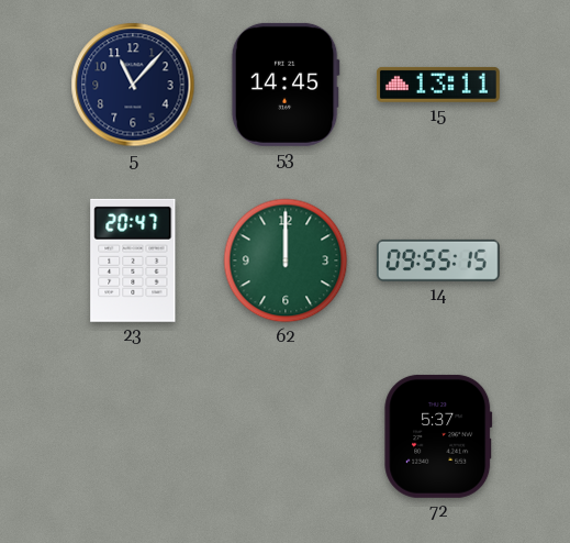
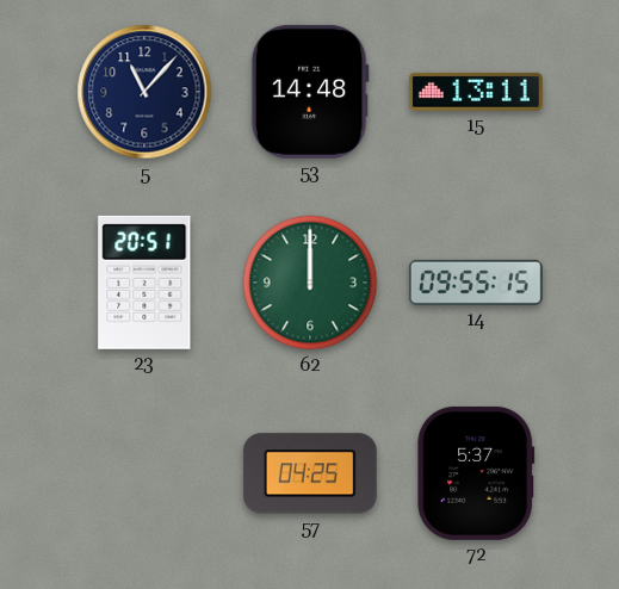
53: 14:45 -> 14:48 (310, 92)
23: 20:47 -> 20:51 (144, 283)
57: none -> 04:25 (310, 473)
